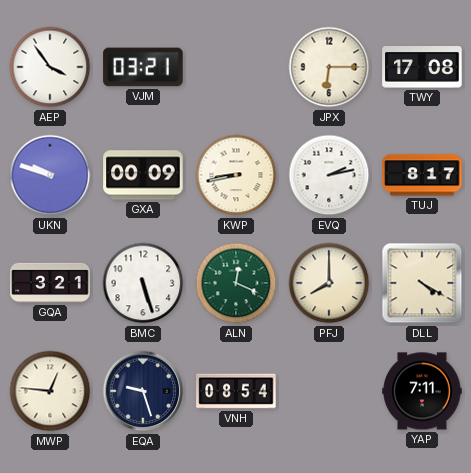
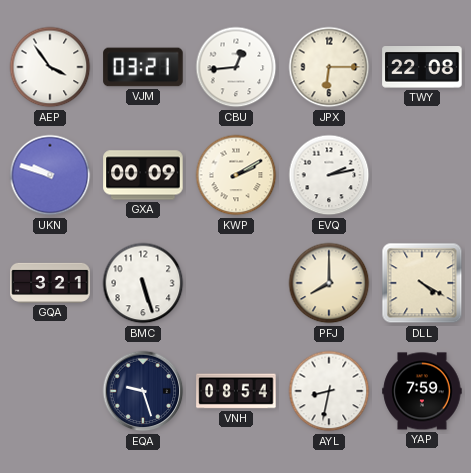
CBU: none -> 12:44 (236, 67)
TWY: 17:08 -> 22:08 (422, 67)
KWP: 8:43 -> 2:10 (236, 175)
TUJ: 8:17 -> none (422, 175)
ALN: 12:19 -> none (236, 283)
MWP: 12:46 -> none (50, 391)
AYL: none -> 8:32 (329, 391)
YAP: 7:11 -> 7:59 (422, 391)
